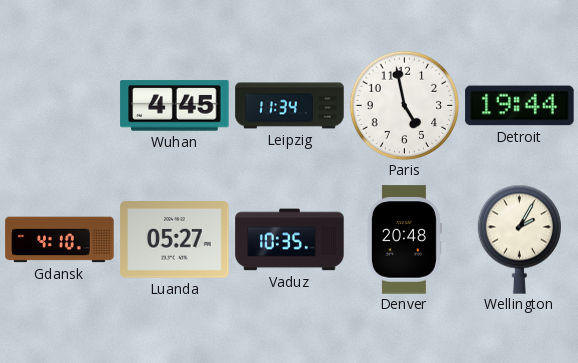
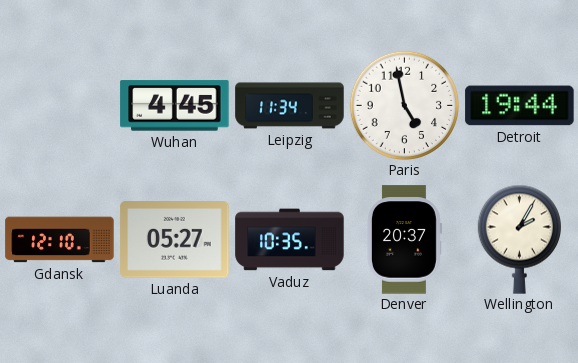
Gdansk: 4:10 -> 12:10 (60, 240)
Denver: 20:48 -> 20:37 (404, 240)
